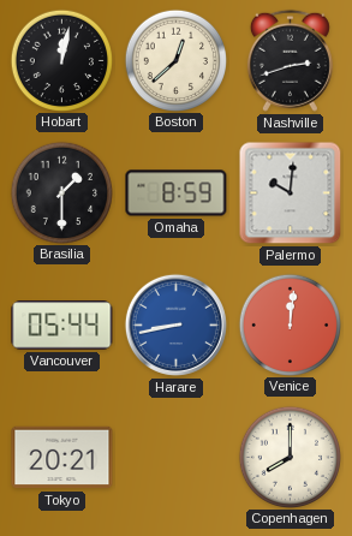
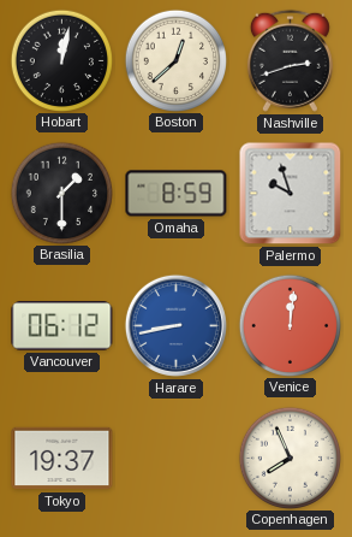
Palermo: 10:01 -> 9:57 (291, 194)
Vancouver: 05:44 -> 06:12 (62, 326)
Tokyo: 20:21 -> 19:37 (62, 459)
Copenhagen: 8:00 -> 7:56 (290, 458)
